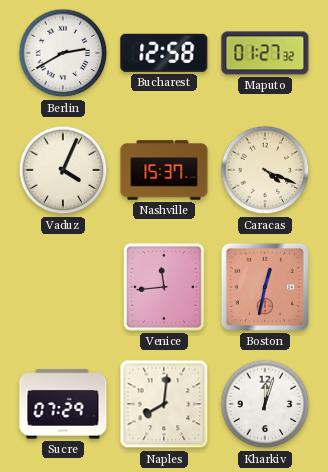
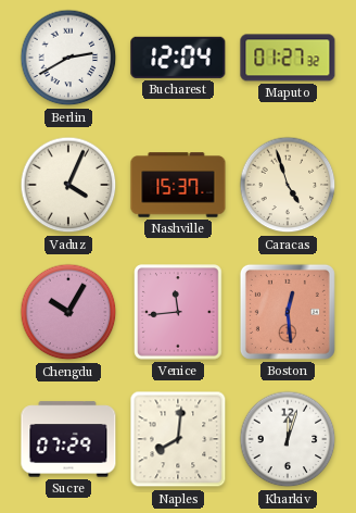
Bucharest: 12:58 -> 12:04 (178, 58)
Caracas: 4:19 -> 4:57 (288, 185)
Chengdu: none -> 10:05 (68, 312)
Boston: 12:32 -> 12:29 (288, 312)
